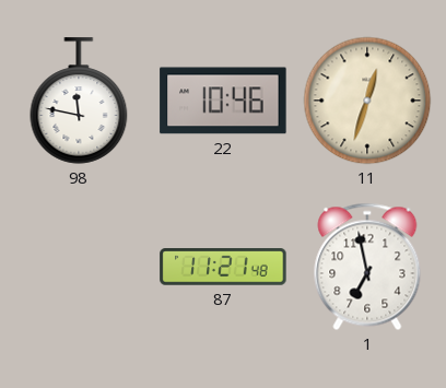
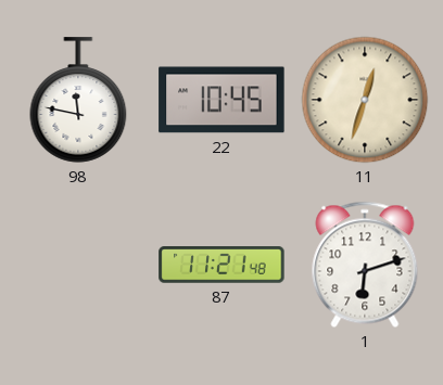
22: 10:46 -> 10:45 (221, 100)
1: 6:58 -> 6:12 (365, 265)
